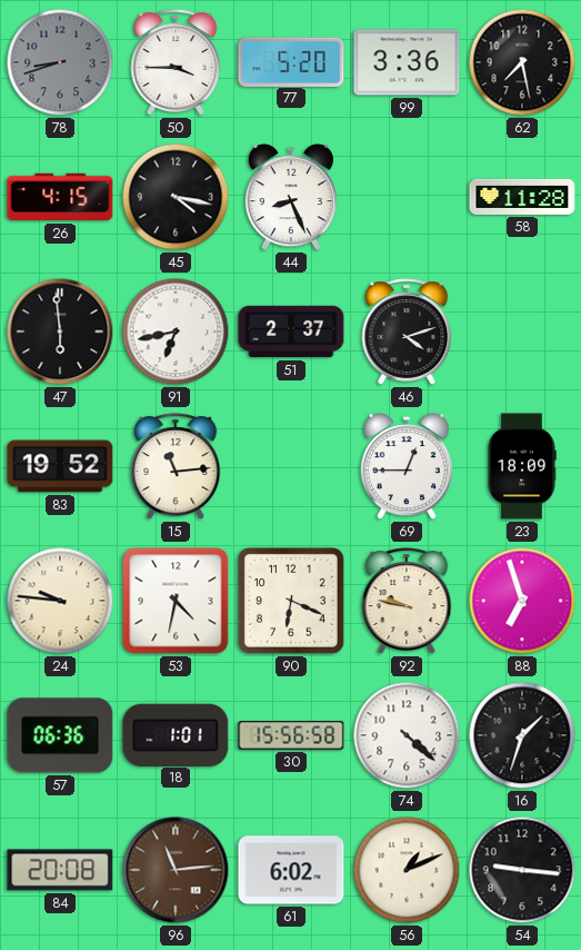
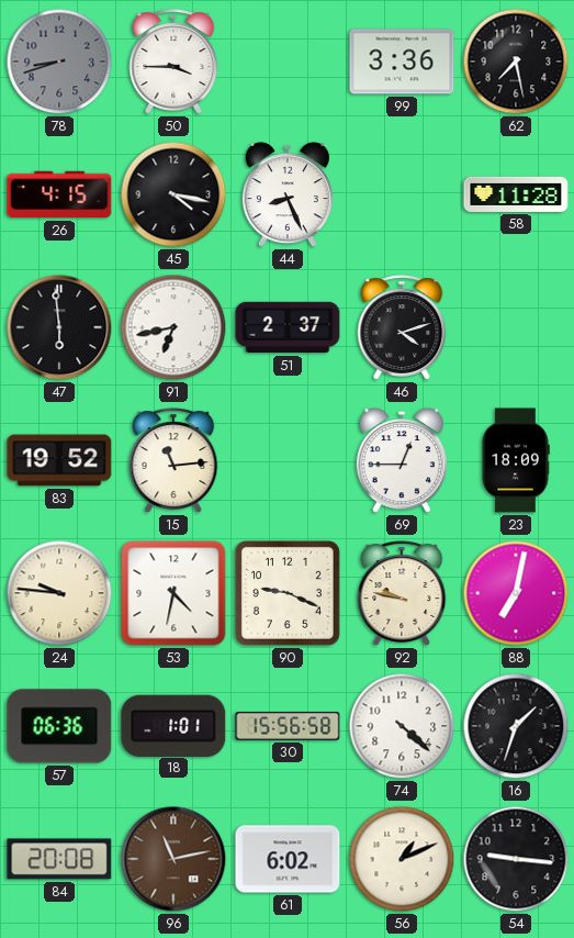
77: 5:20 -> none (291, 61)
90: 6:19 -> 9:19 (288, 593)
88: 6:57 -> 7:02 (516, 593)
96: 11:14 -> 11:13 (173, 859)
